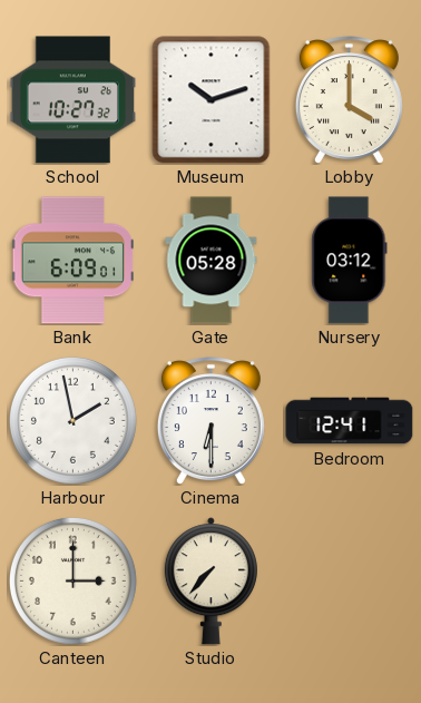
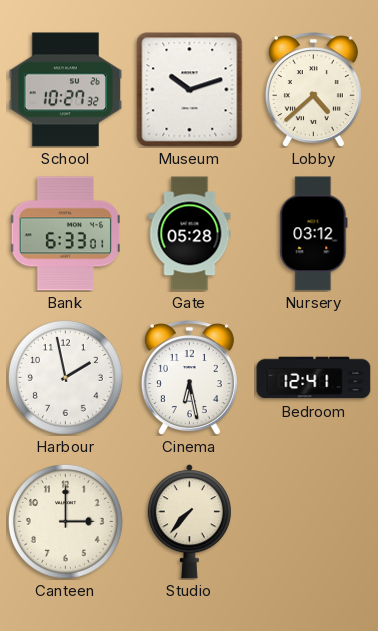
Lobby: 4:00 -> 4:38 (313, 90)
Bank: 6:09 -> 6:33 (65, 234)
Cinema: 6:30 -> 6:28 (189, 378)
